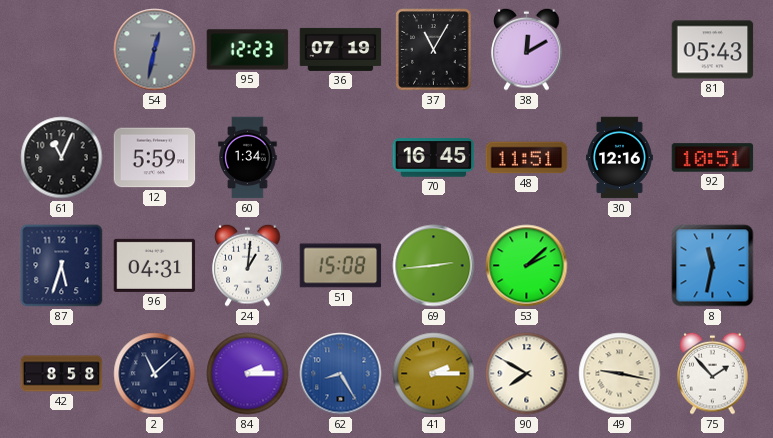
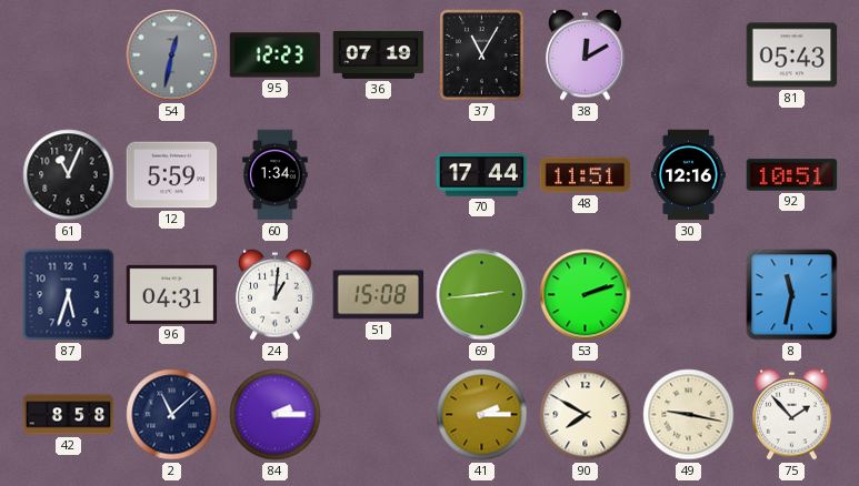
70: 16:45 -> 17:44 (482, 175)
53: 2:08 -> 2:12 (586, 295)
62: 8:25 -> none (341, 374)
